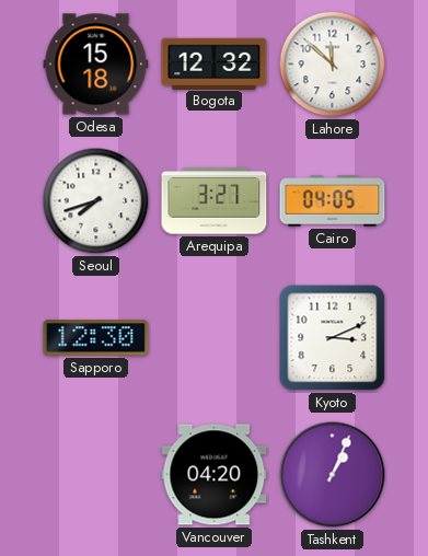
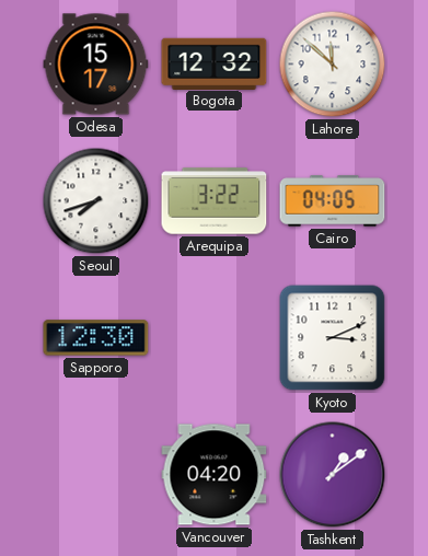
Odesa: 15:18 -> 15:17 (96, 65)
Arequipa: 3:27 -> 3:22 (215, 201)
Tashkent: 1:04 -> 1:09 (333, 475)
